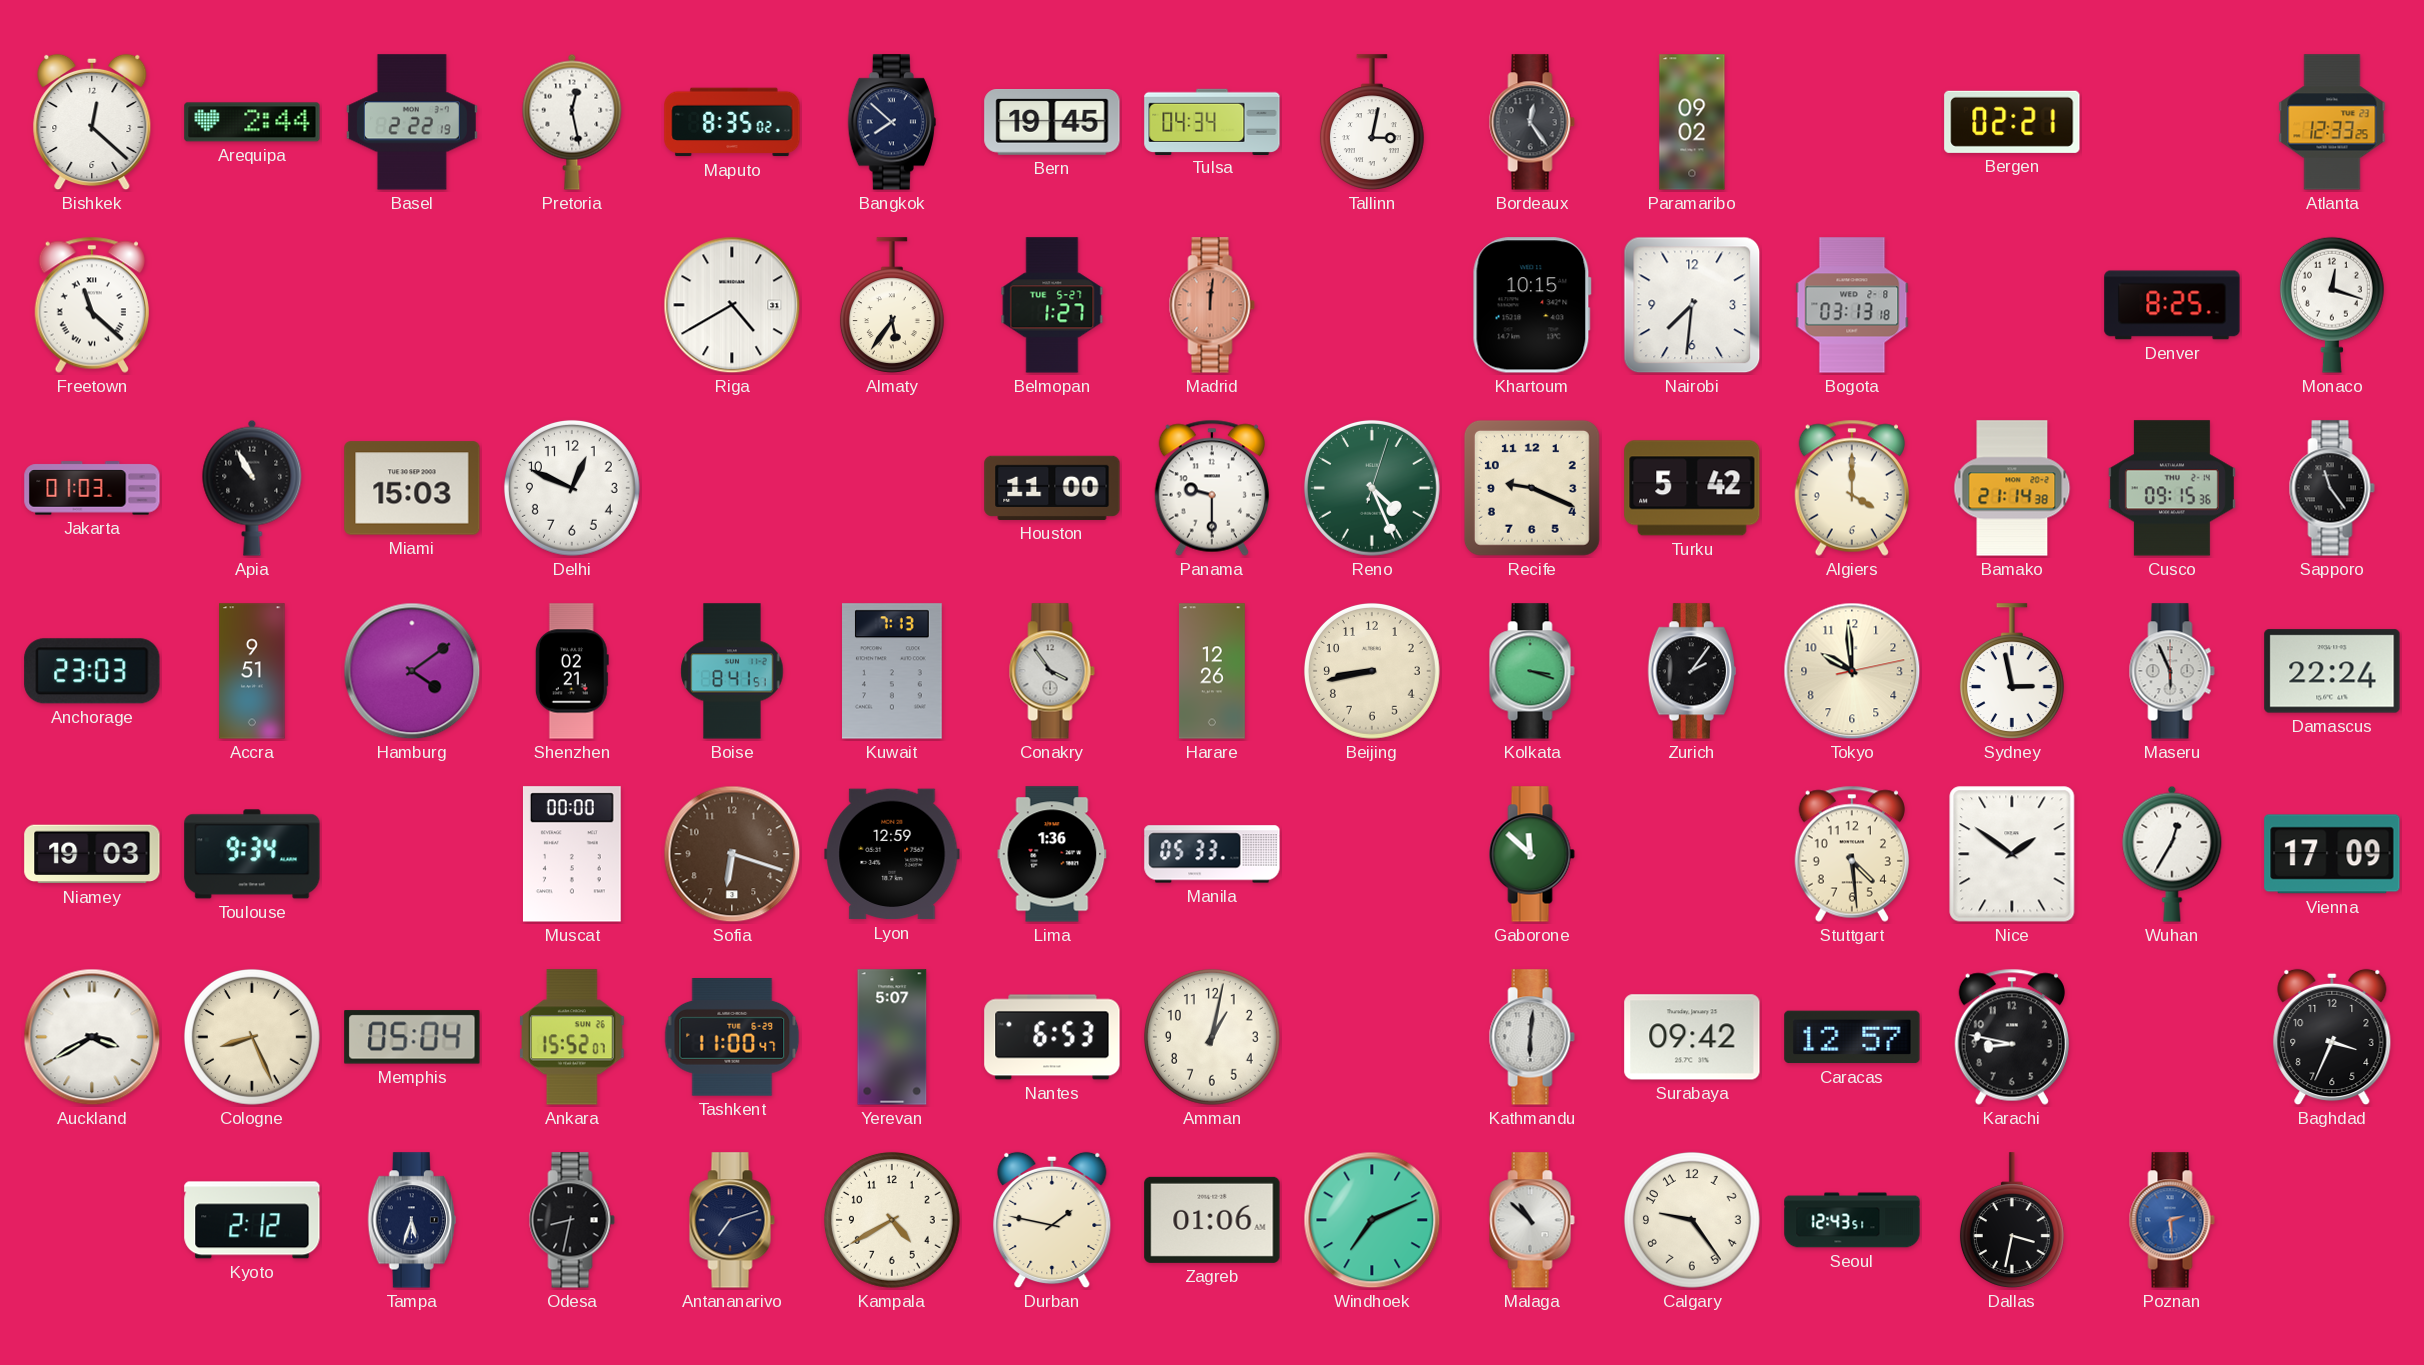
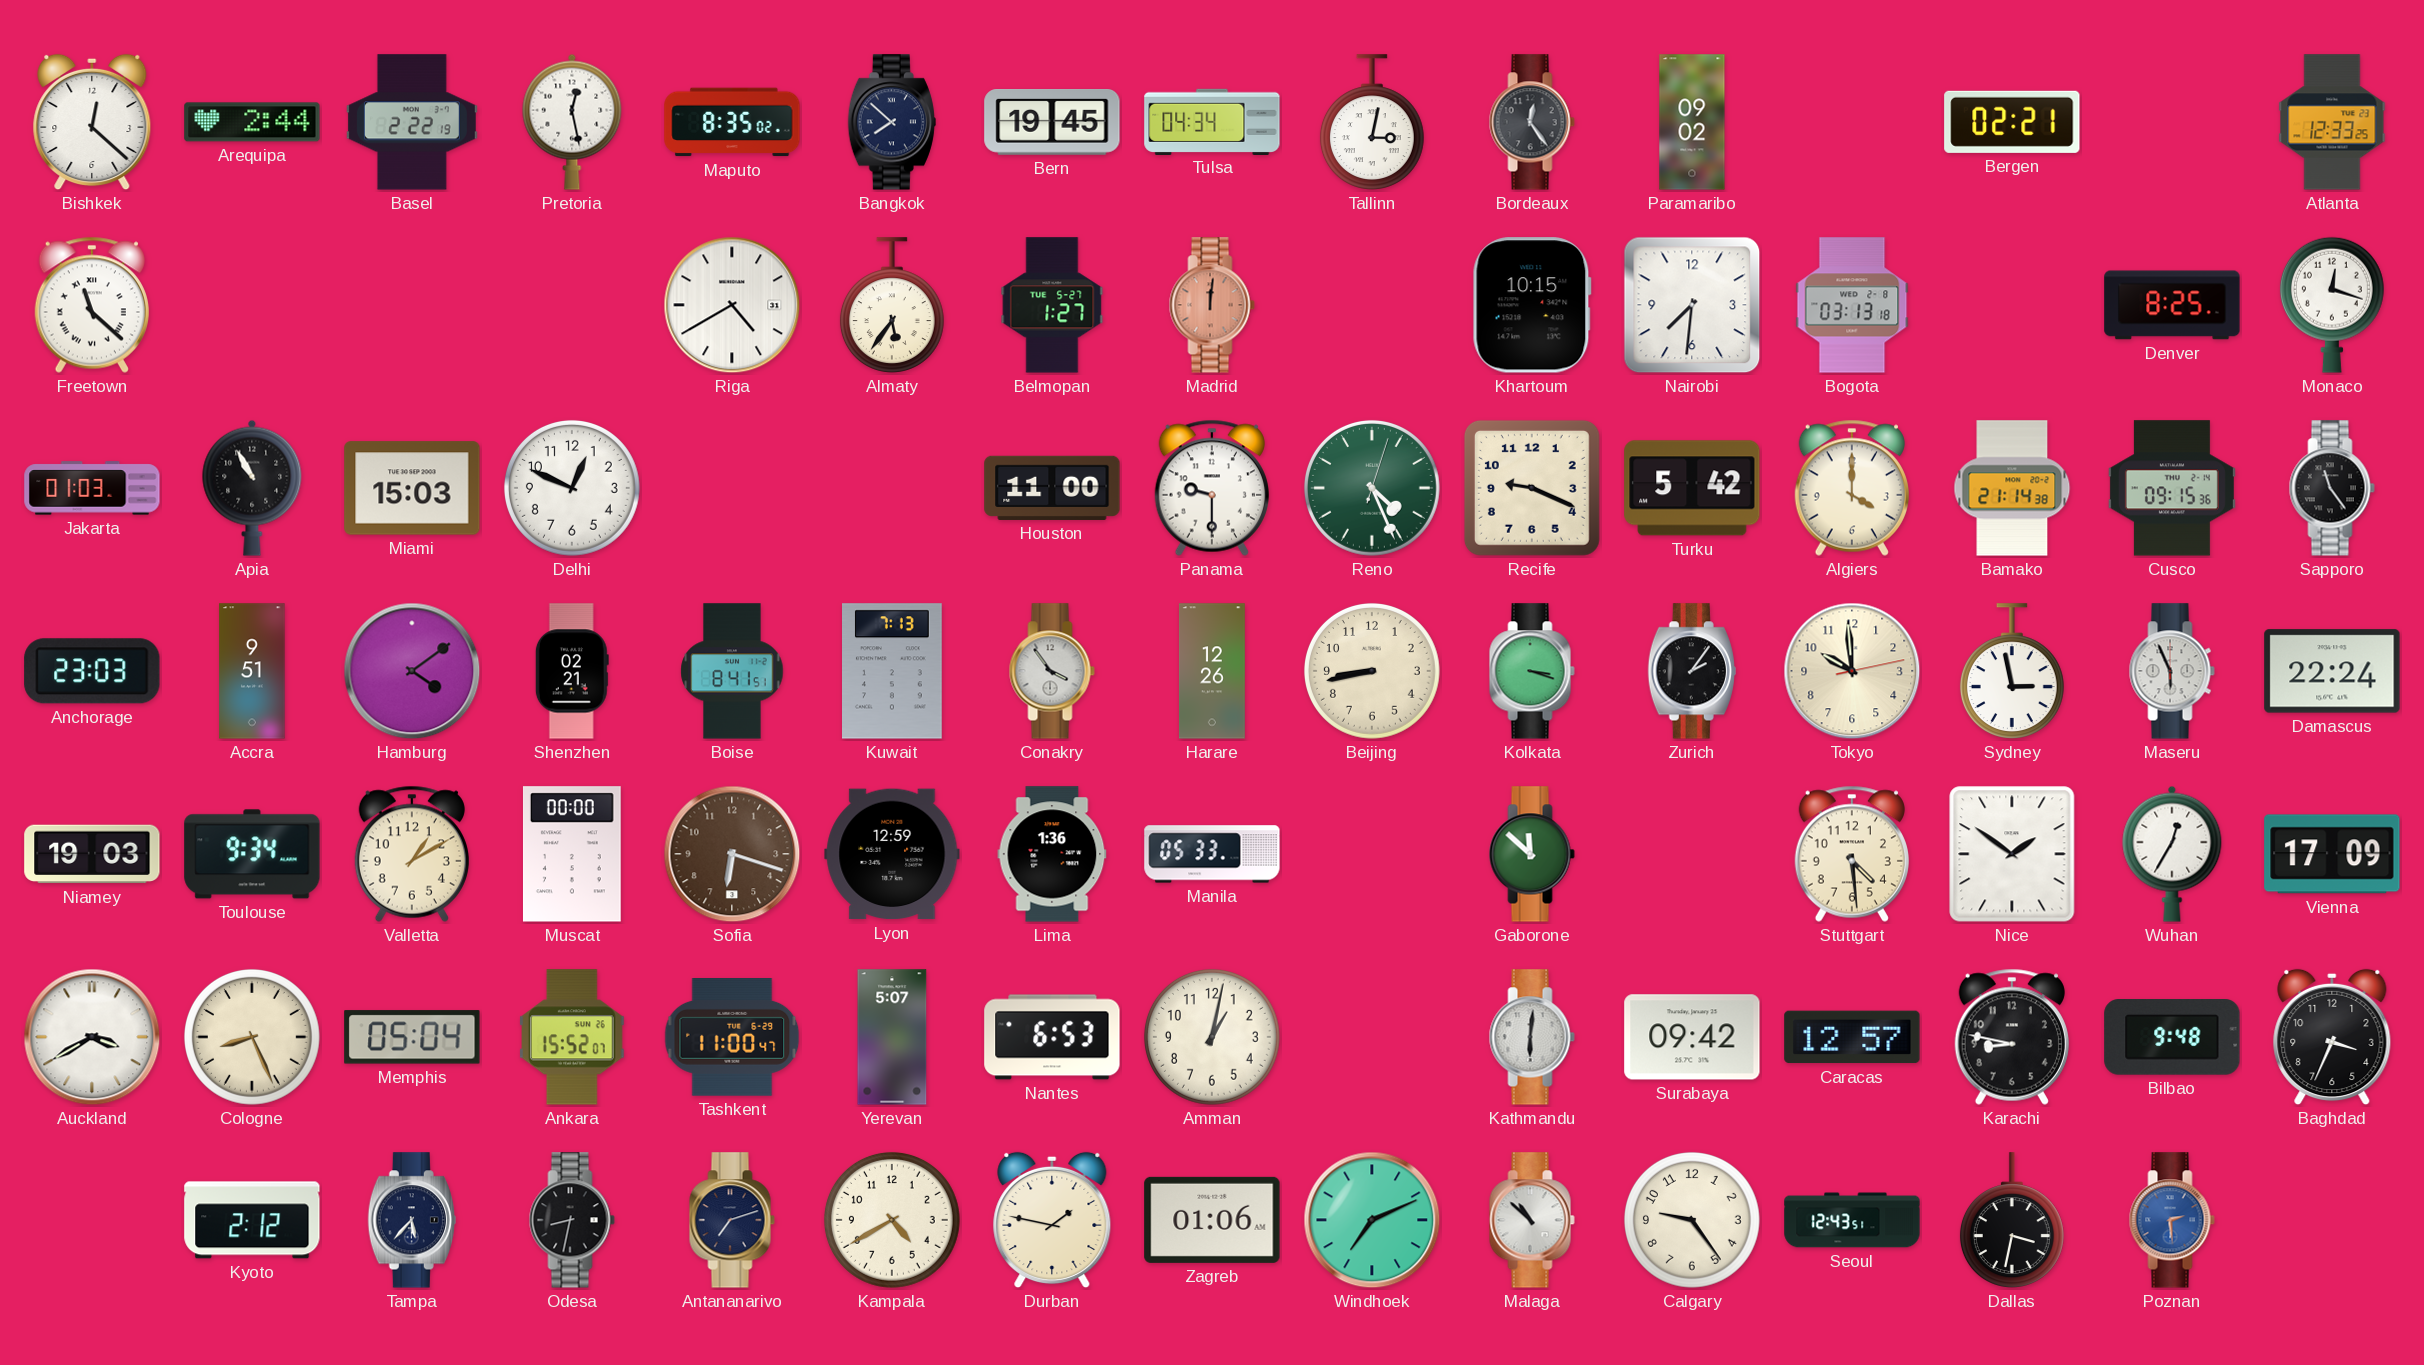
Valletta: none -> 1:10 (412, 854)
Bilbao: none -> 9:48 (2172, 1038)
Tampa: 5:33 -> 5:37 (412, 1220)
